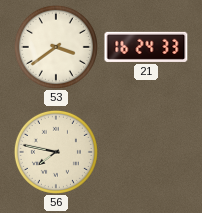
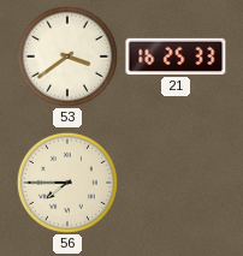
21: 16:24 -> 16:25 (176, 56)
56: 7:47 -> 7:45 (67, 183)
